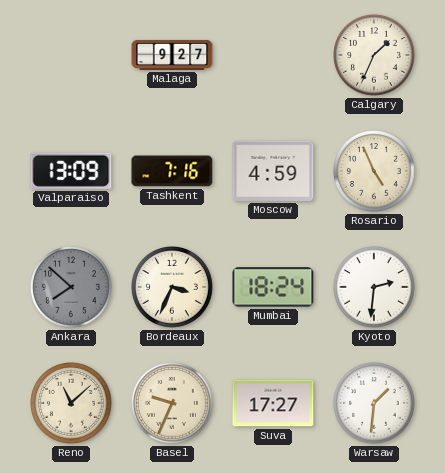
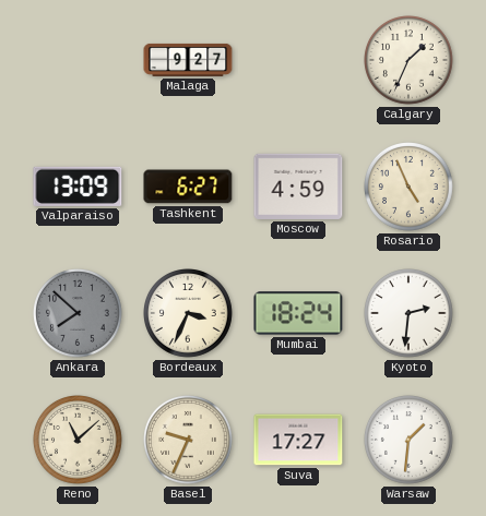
Tashkent: 7:16 -> 6:27 (188, 187)
